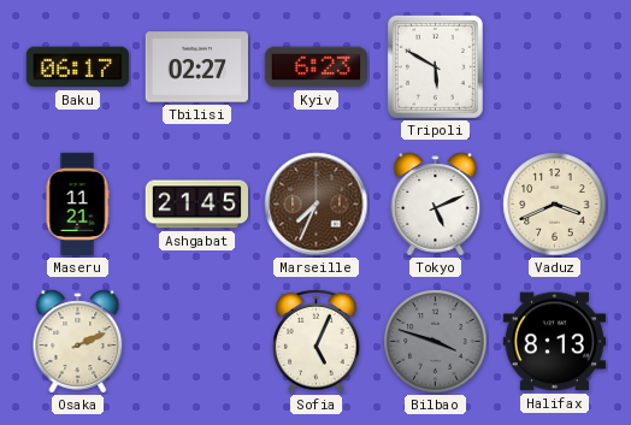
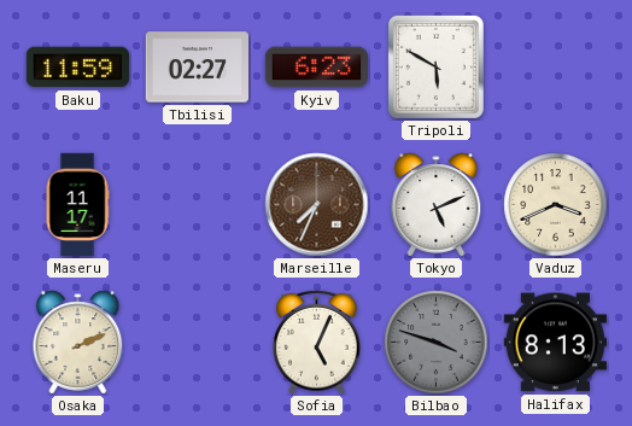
Baku: 06:17 -> 11:59 (77, 68)
Maseru: 11:21 -> 11:17 (77, 205)
Ashgabat: 21:45 -> none (197, 205)
